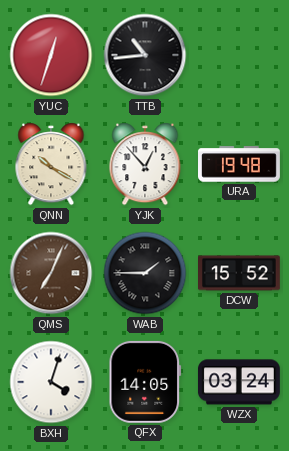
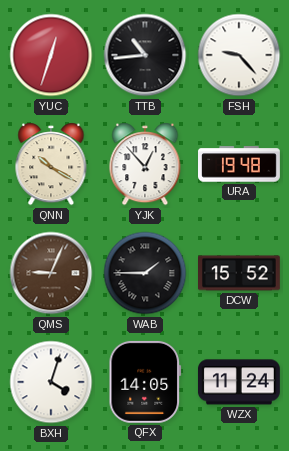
FSH: none -> 9:23 (239, 55)
QMS: 7:04 -> 9:04 (51, 273)
WZX: 03:24 -> 11:24 (239, 382)
